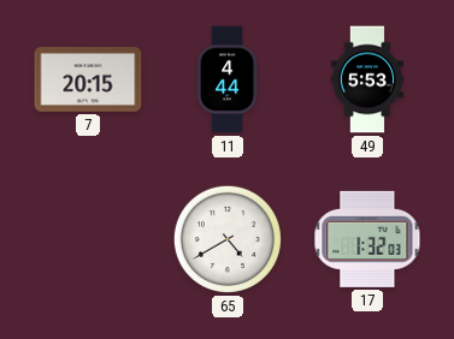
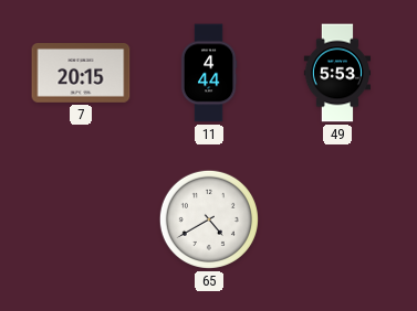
17: 1:32 -> none (367, 239)
